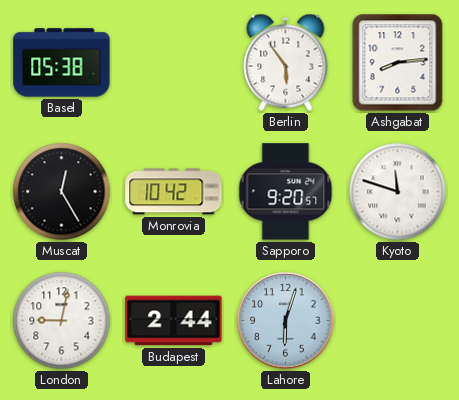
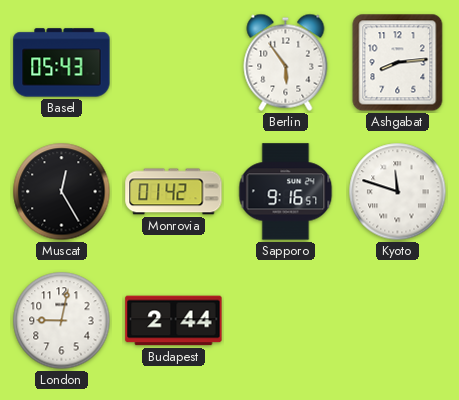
Basel: 05:38 -> 05:43 (62, 63)
Monrovia: 10:42 -> 01:42 (174, 192)
Sapporo: 9:20 -> 9:16 (286, 192)
Lahore: 6:03 -> none (286, 321)
